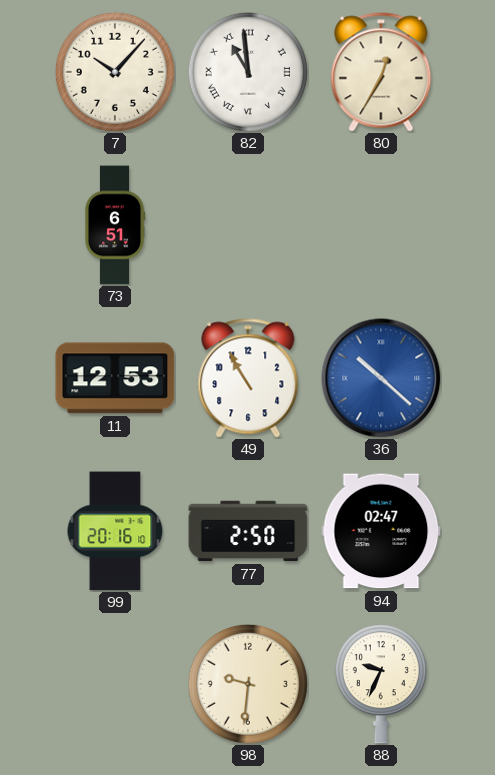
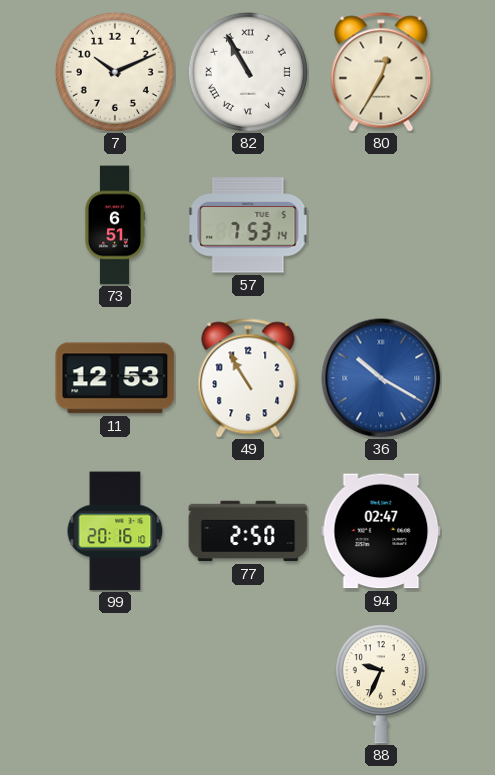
7: 10:07 -> 10:11 (115, 72)
82: 10:59 -> 10:55 (248, 72)
57: none -> 7:53 (248, 225)
36: 10:22 -> 10:20 (381, 378)
98: 9:31 -> none (248, 684)
